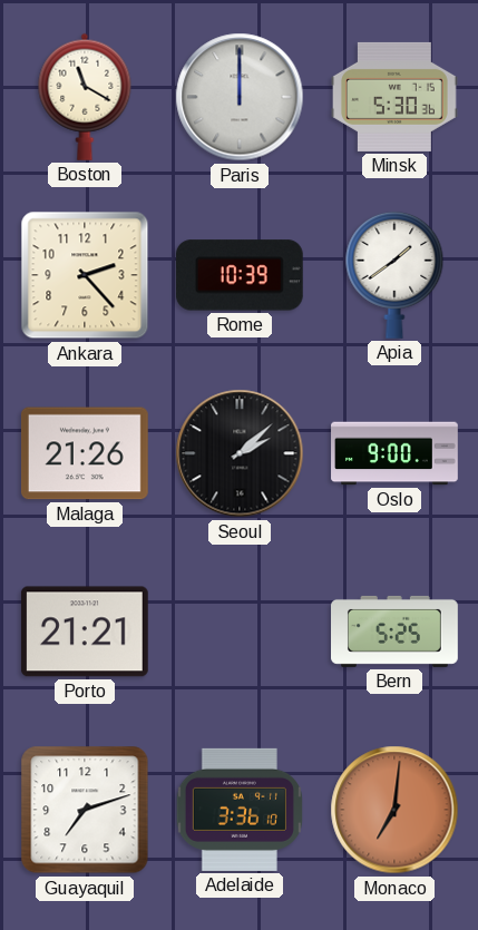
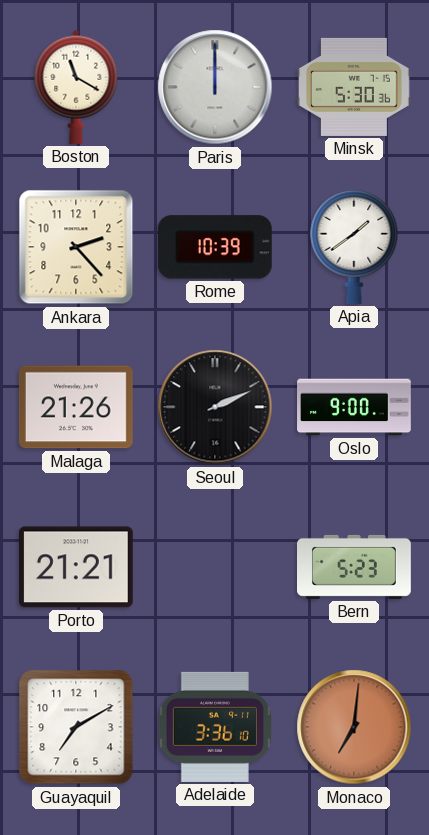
Seoul: 2:08 -> 2:11 (215, 407)
Bern: 5:25 -> 5:23 (355, 567)
Guayaquil: 7:12 -> 7:10 (76, 727)
